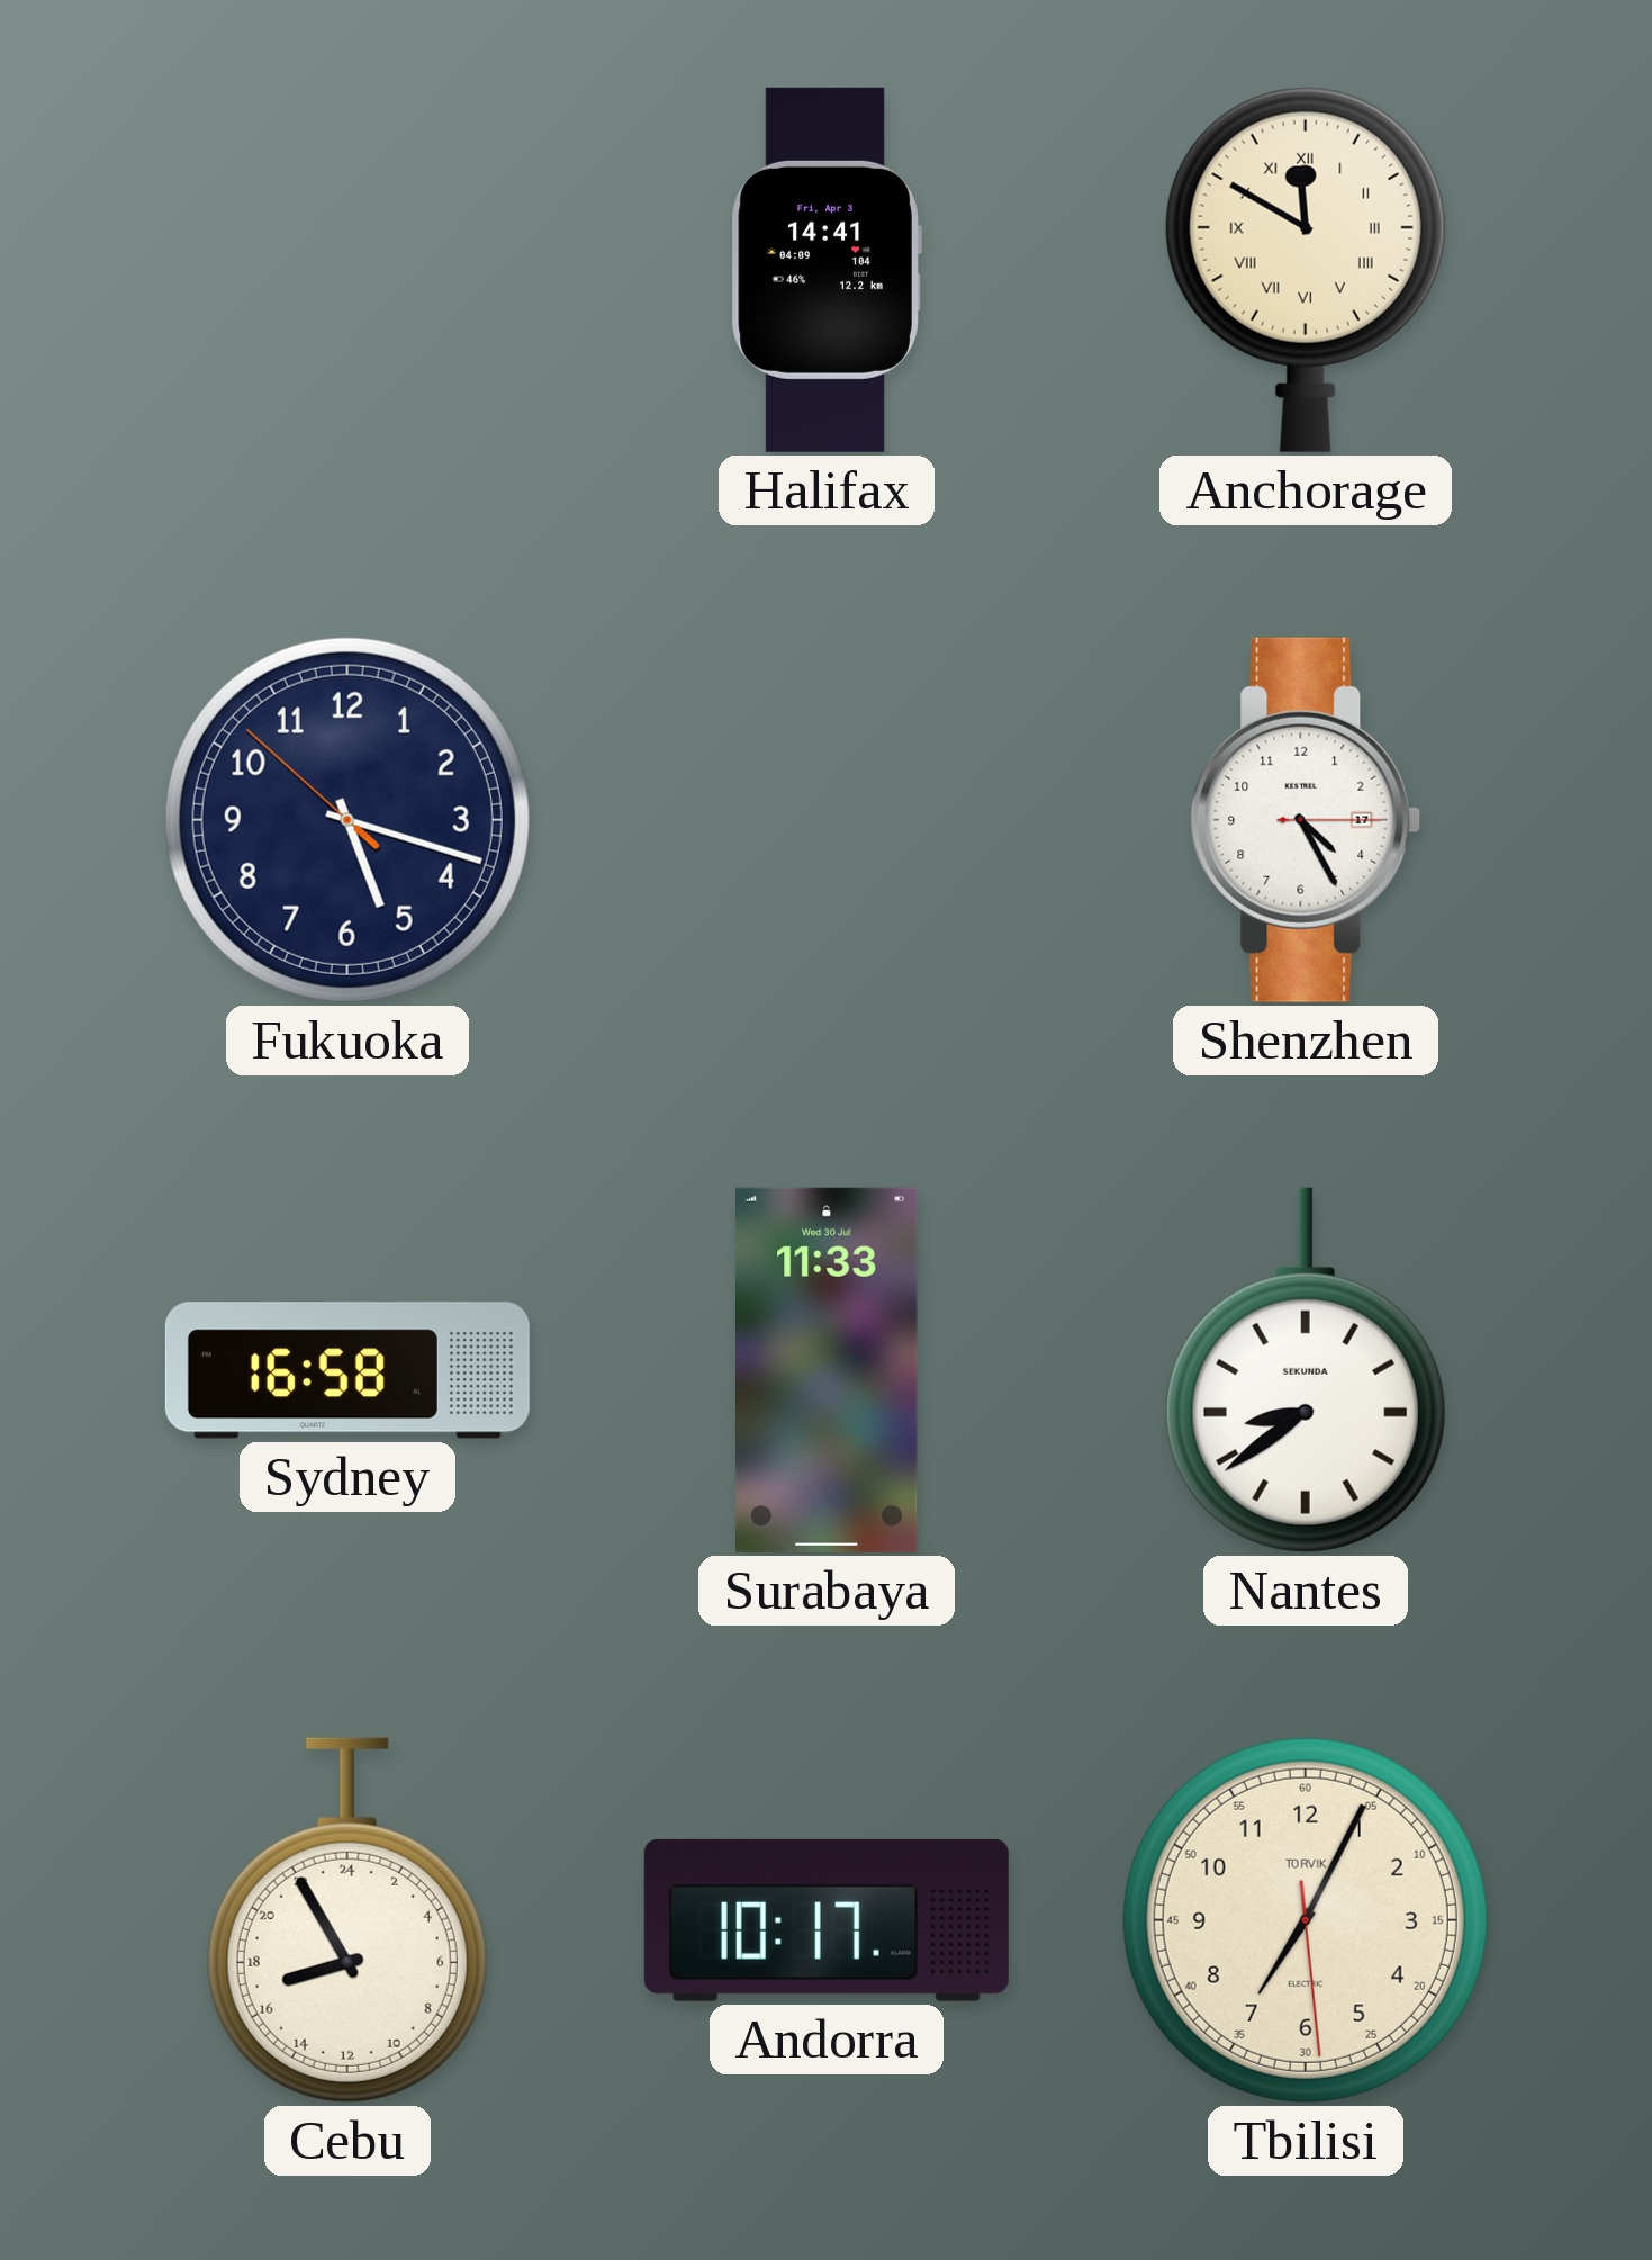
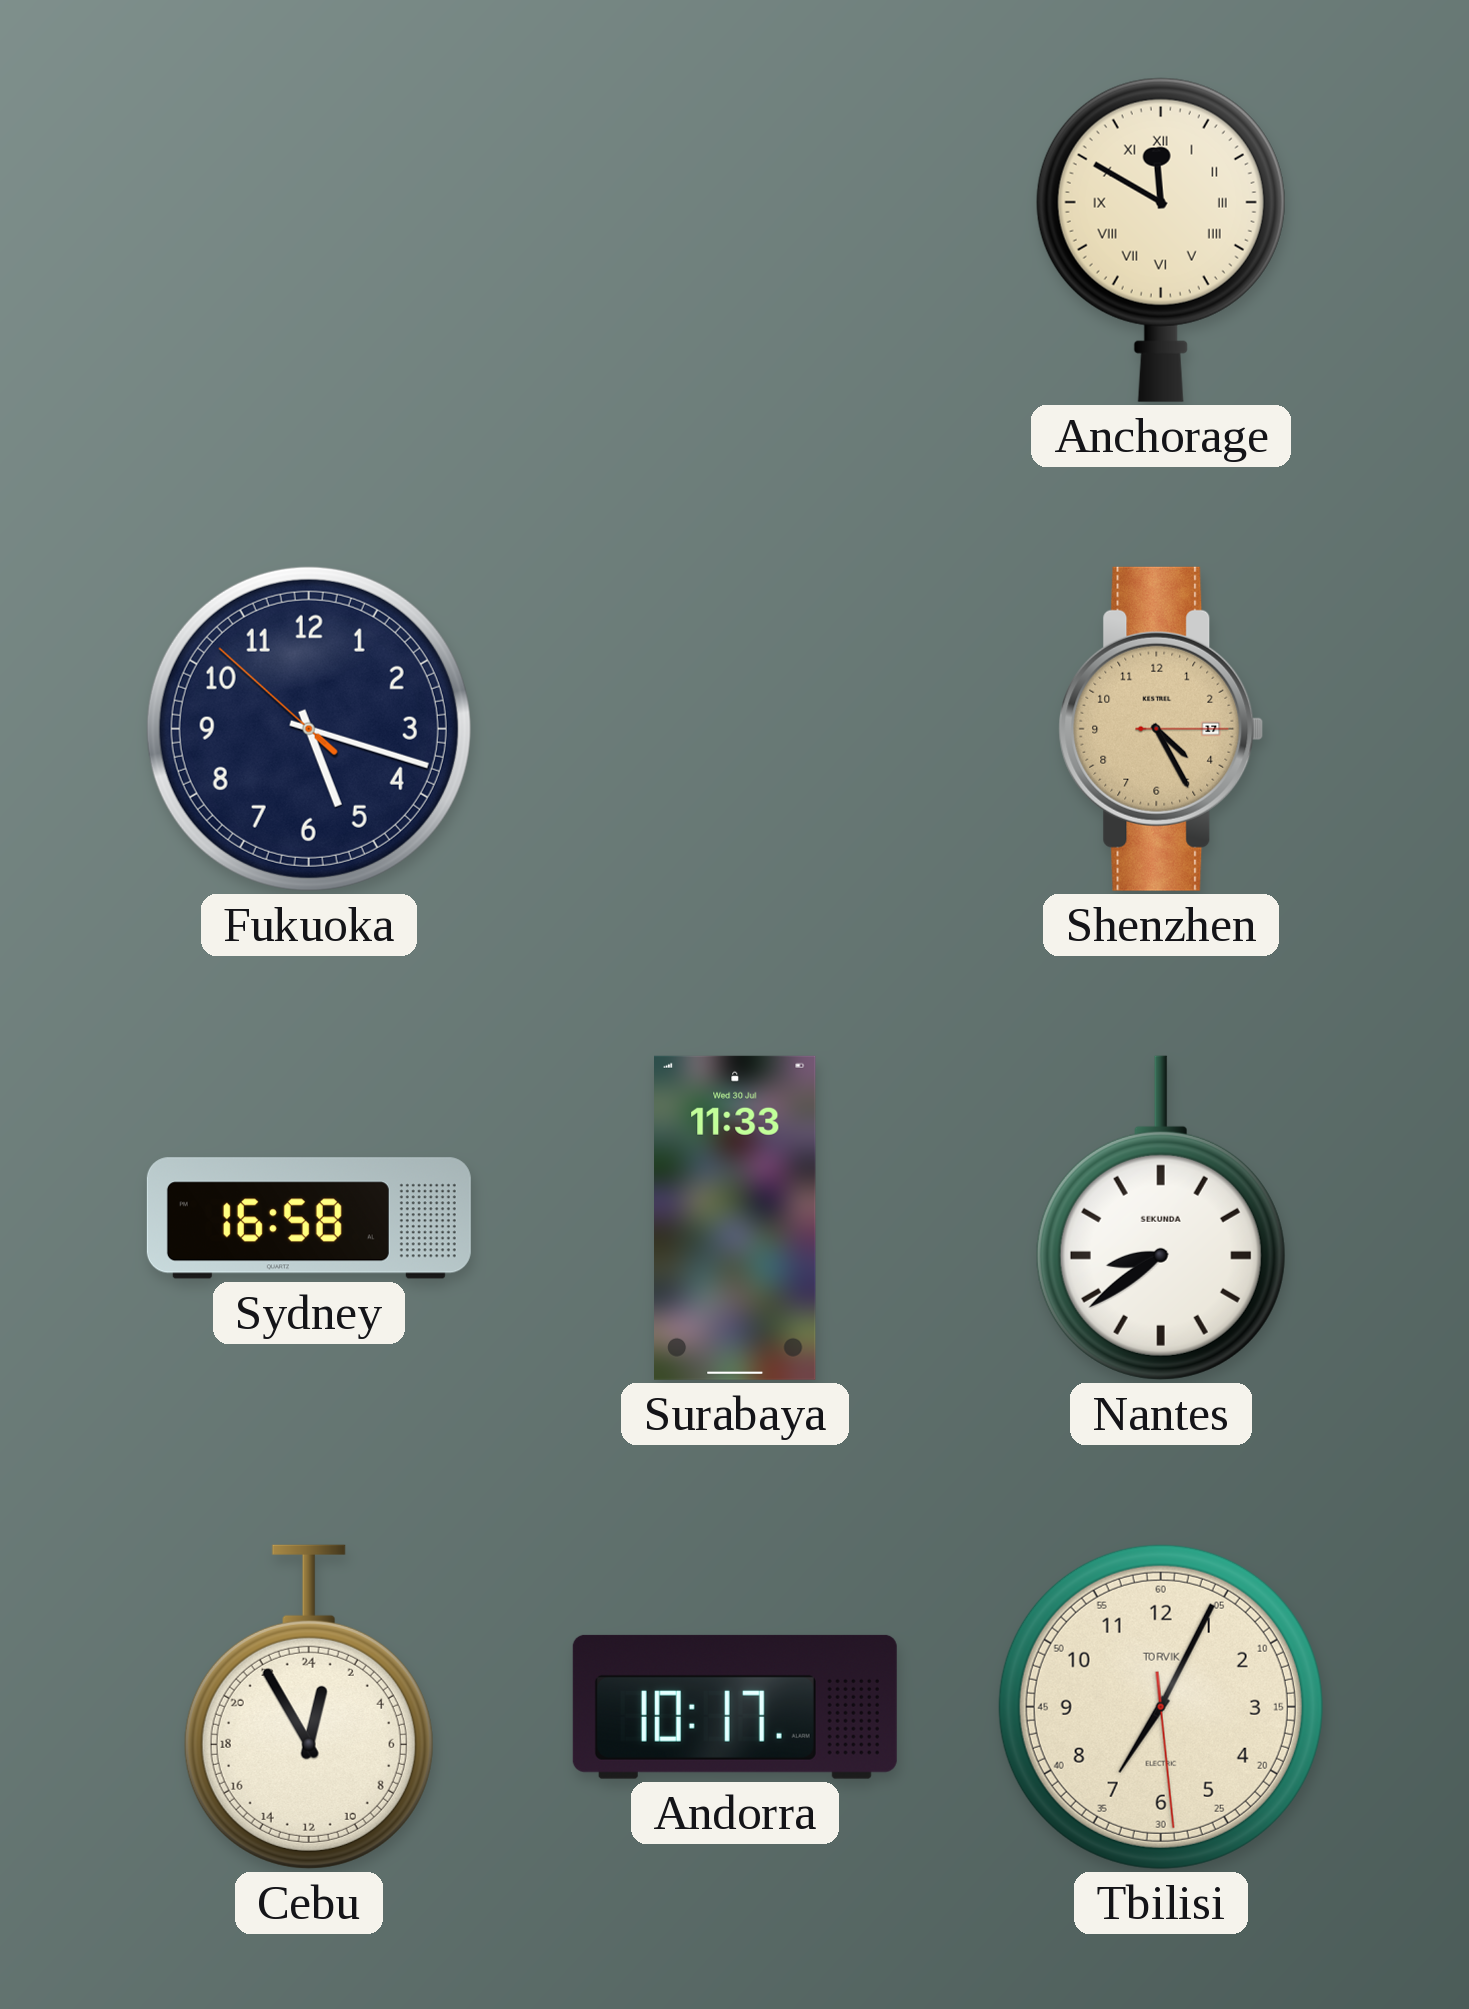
Halifax: 14:41 -> none (827, 270)
Shenzhen dial: white -> champagne (1161, 729)
Cebu: 16:55 -> 0:55 (309, 1707)
